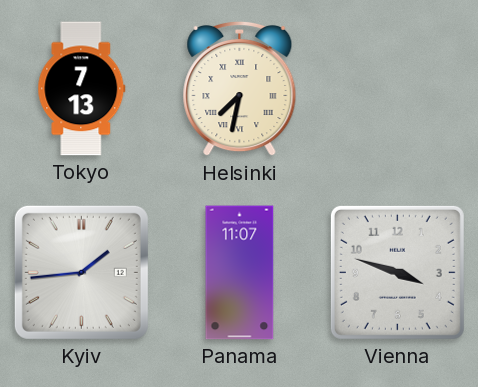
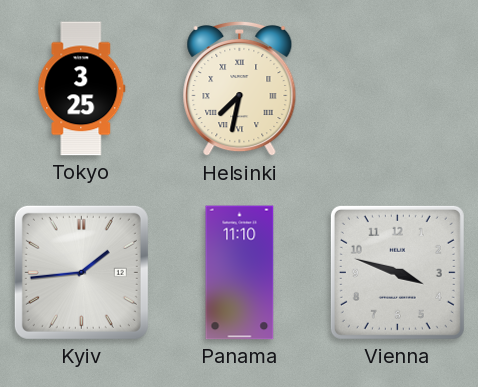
Tokyo: 7:13 -> 3:25 (82, 89)
Panama: 11:07 -> 11:10 (240, 273)
